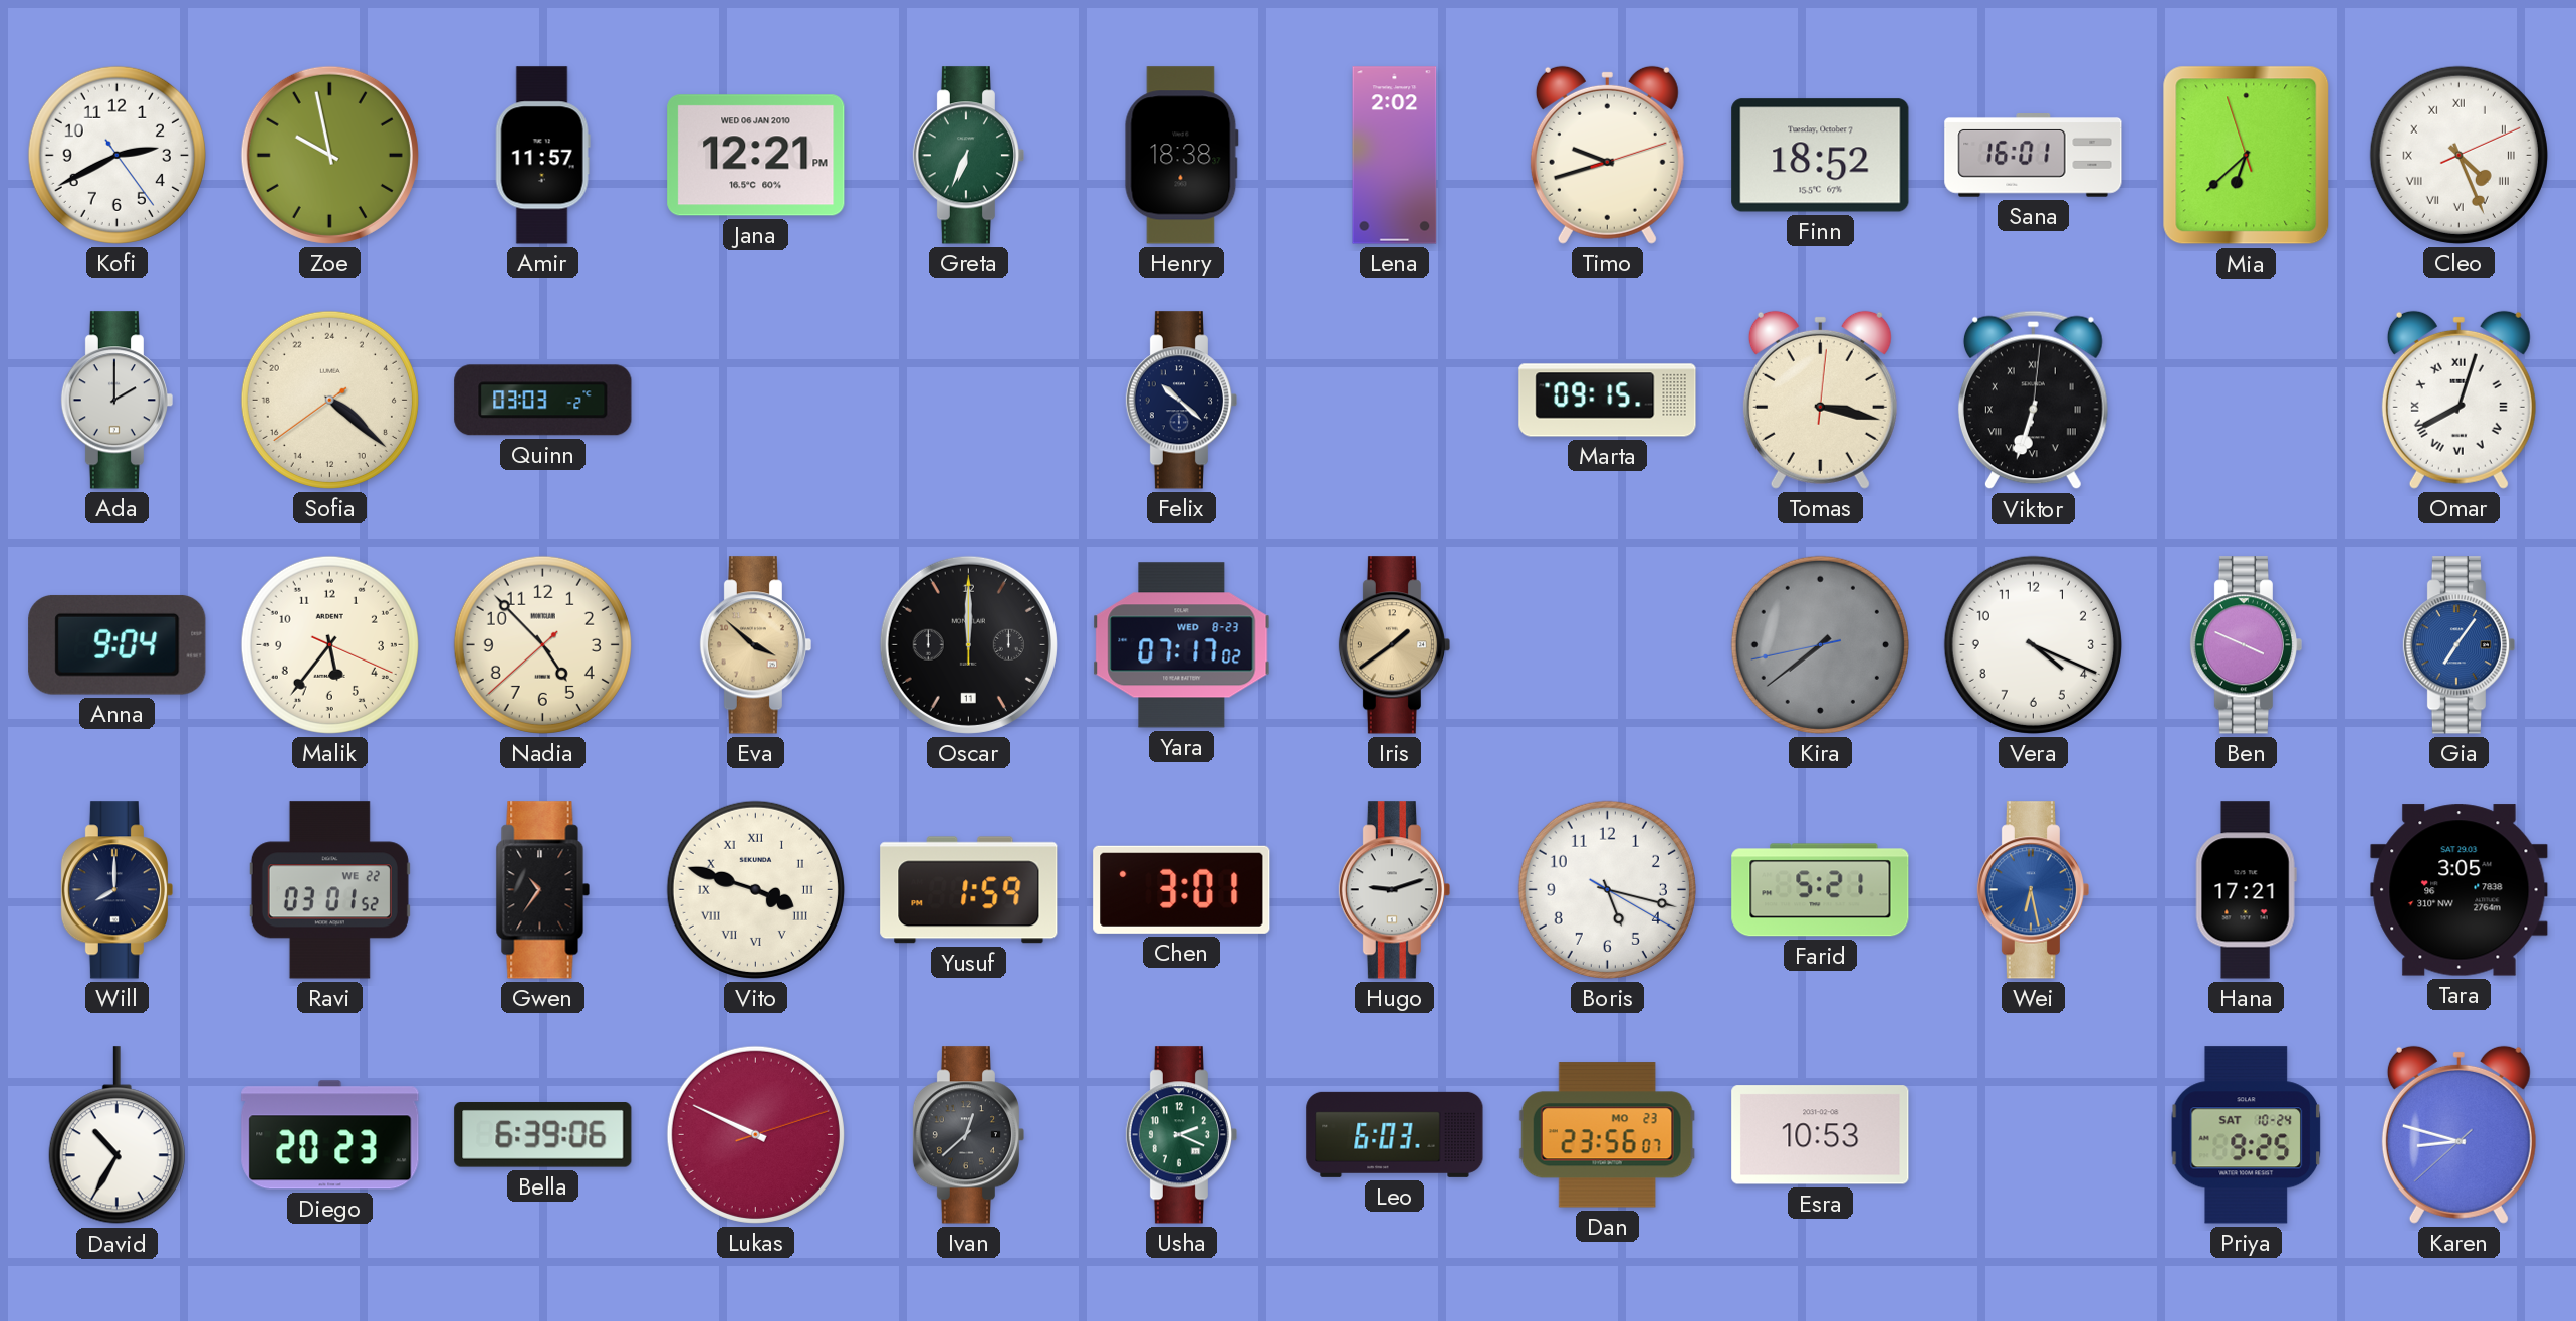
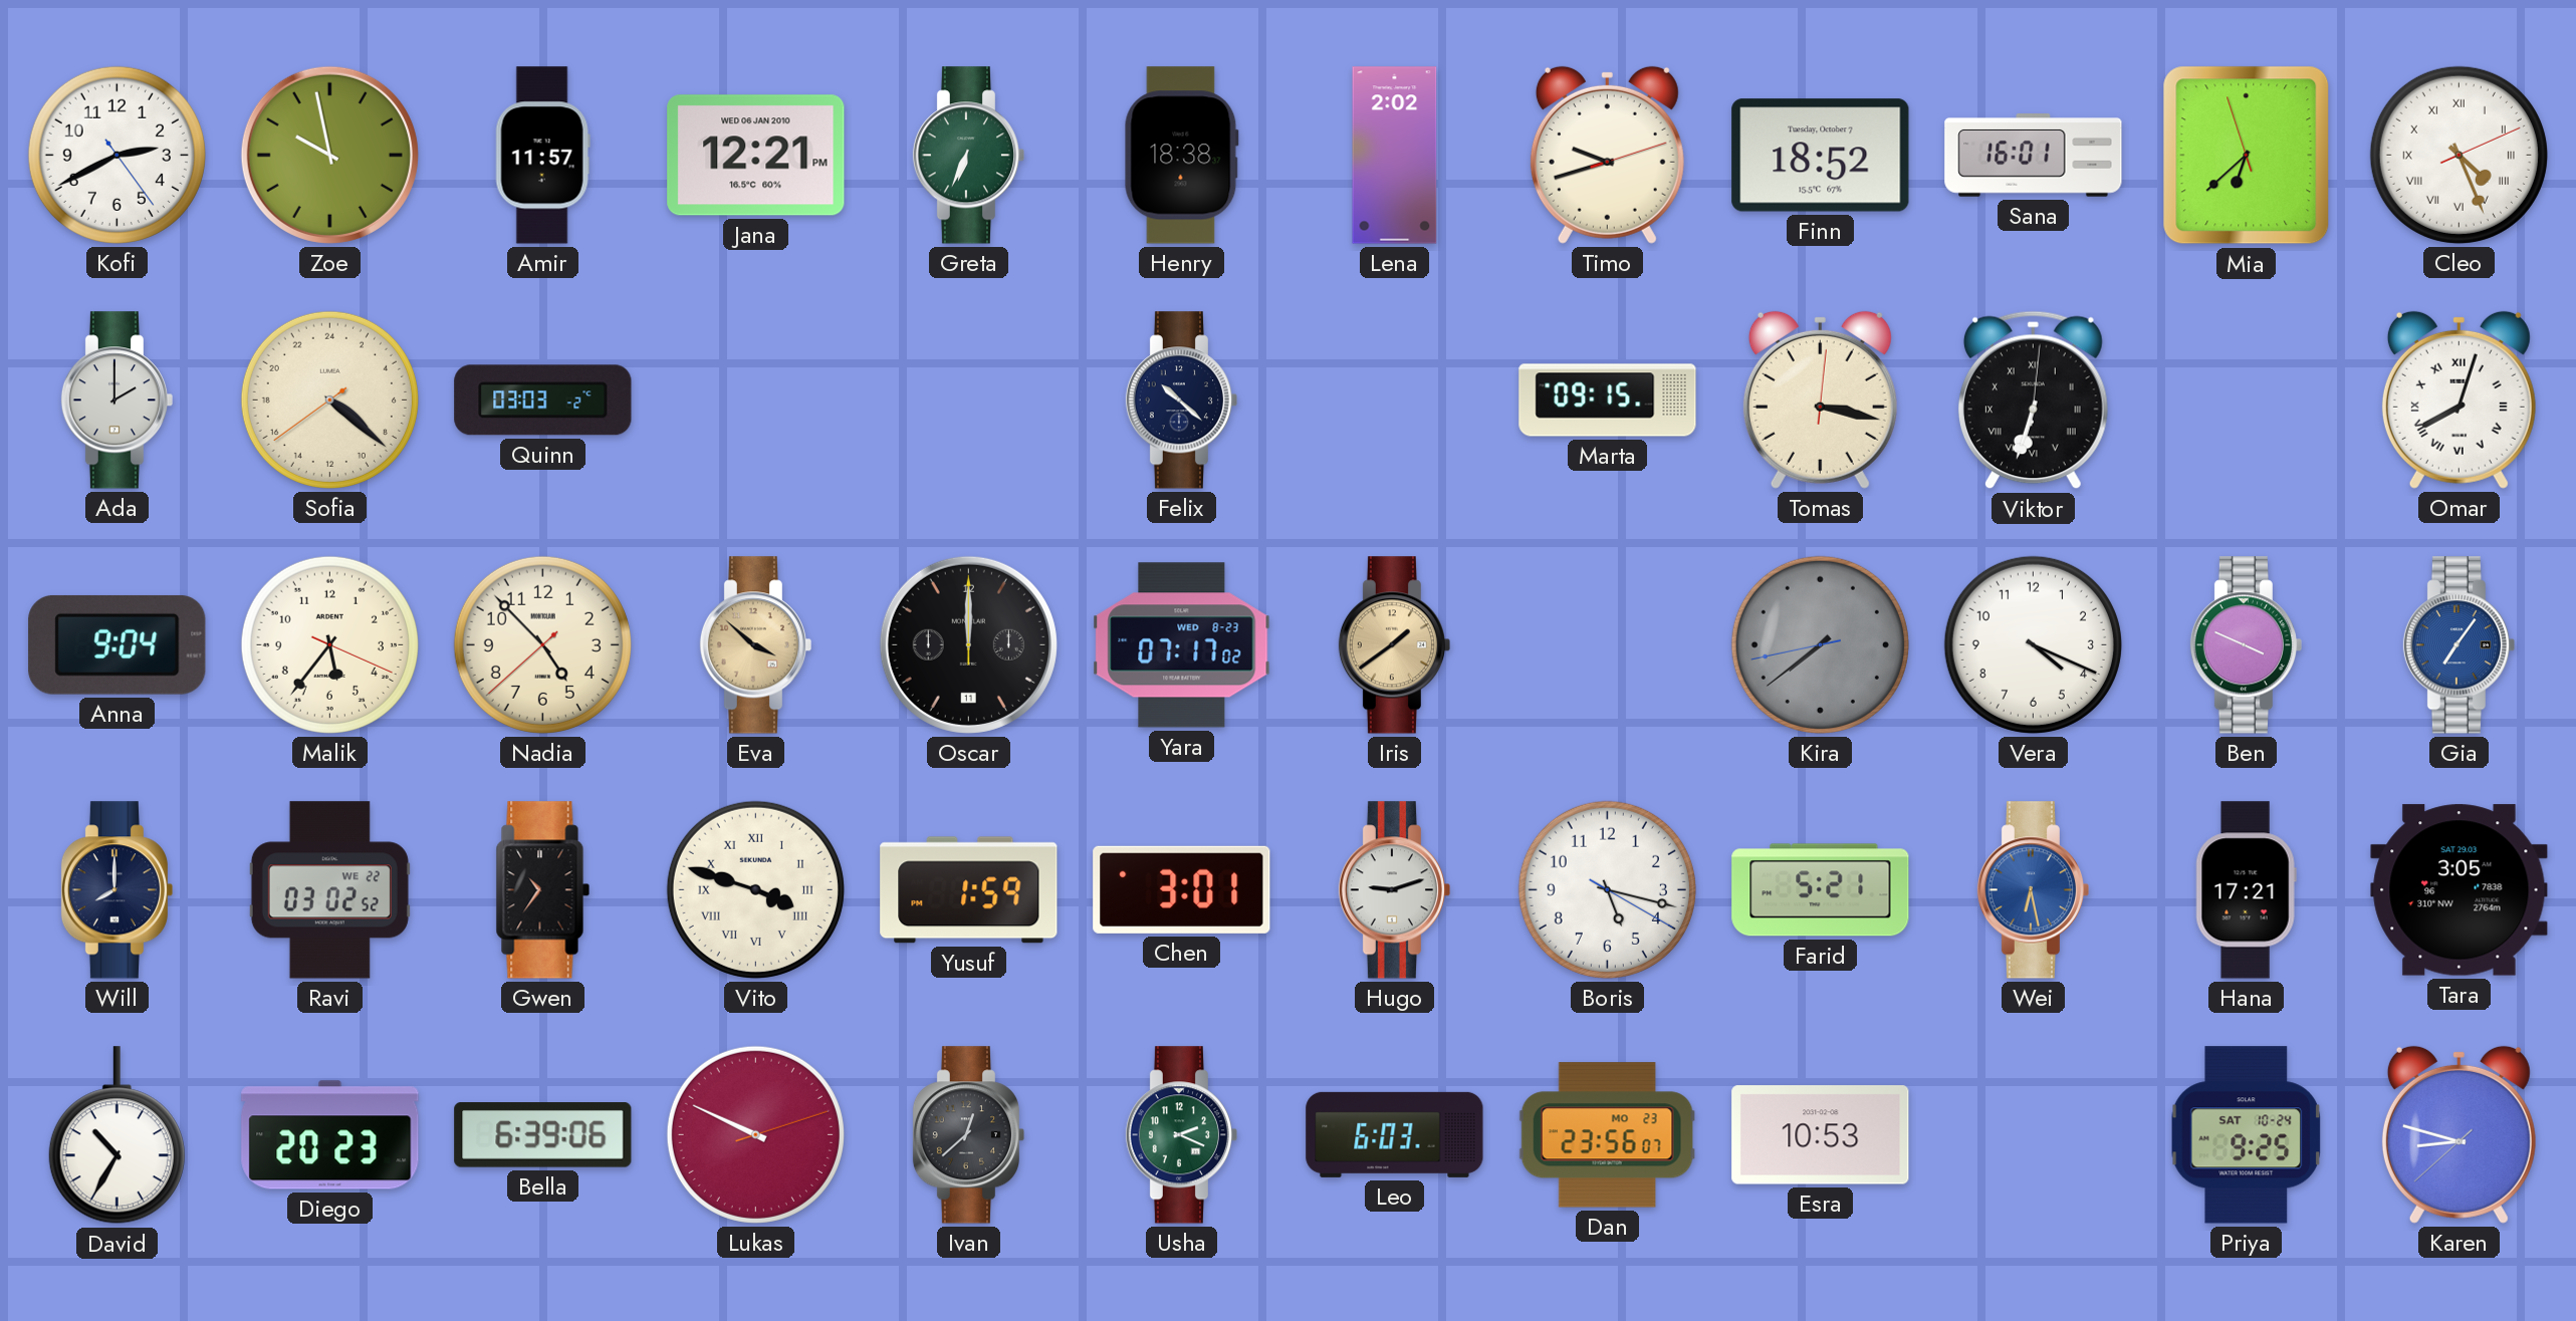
Ravi: 03:01 -> 03:02 (329, 890)
